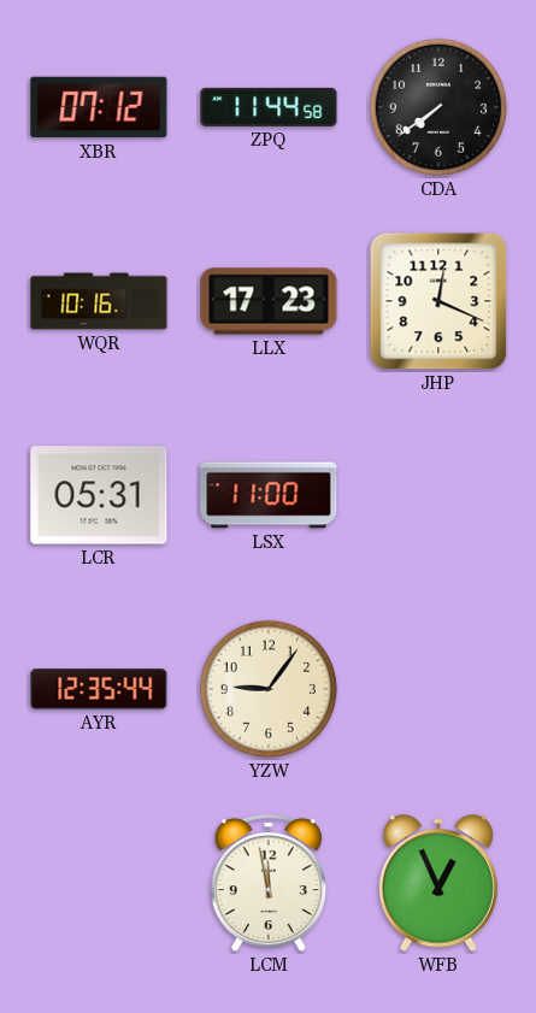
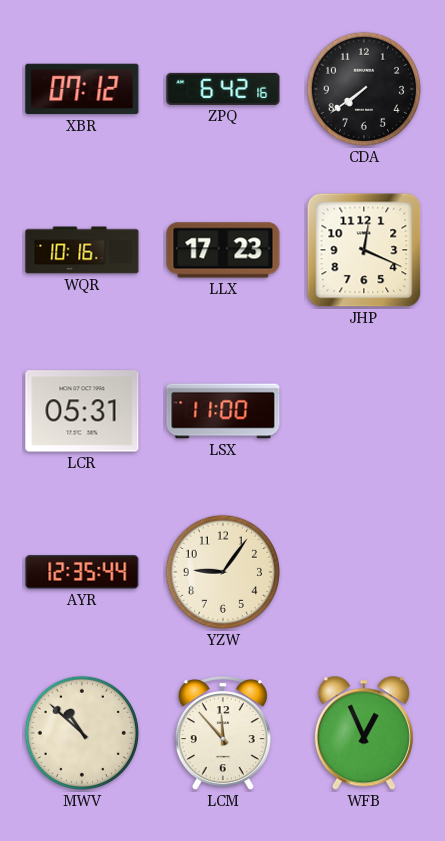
ZPQ: 11:44 -> 6:42 (223, 89)
MWV: none -> 10:52 (82, 733)
LCM: 11:58 -> 11:53 (223, 734)
